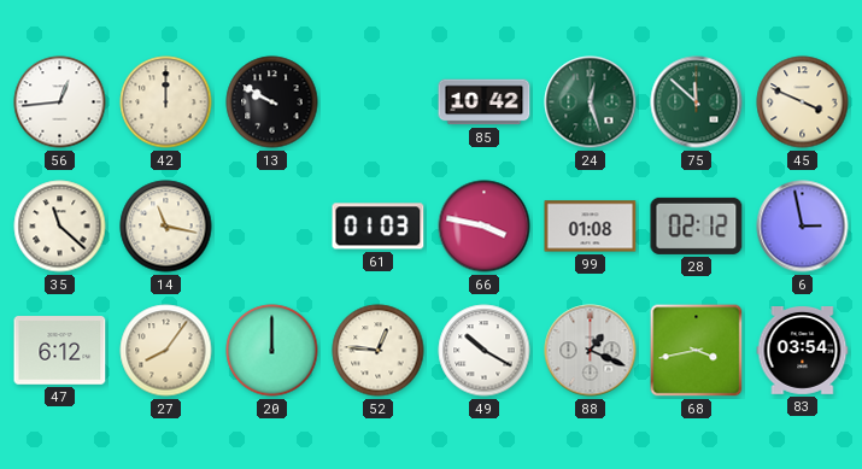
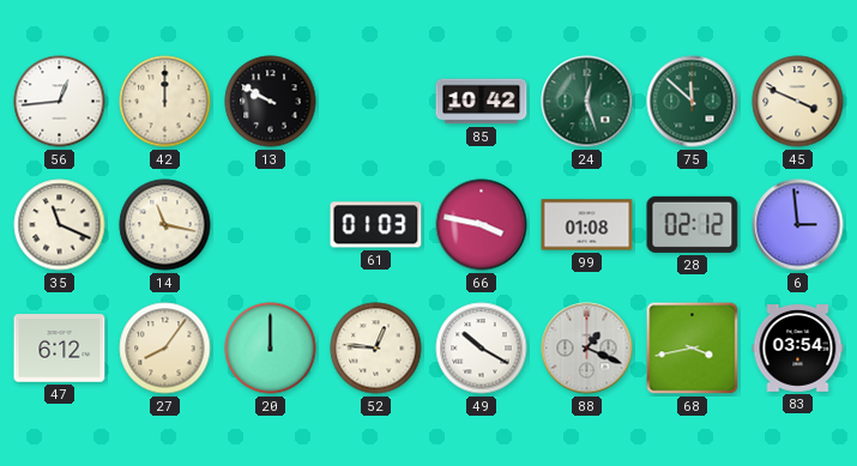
35: 11:22 -> 11:19 (60, 225)
6: 2:58 -> 2:59 (798, 225)
